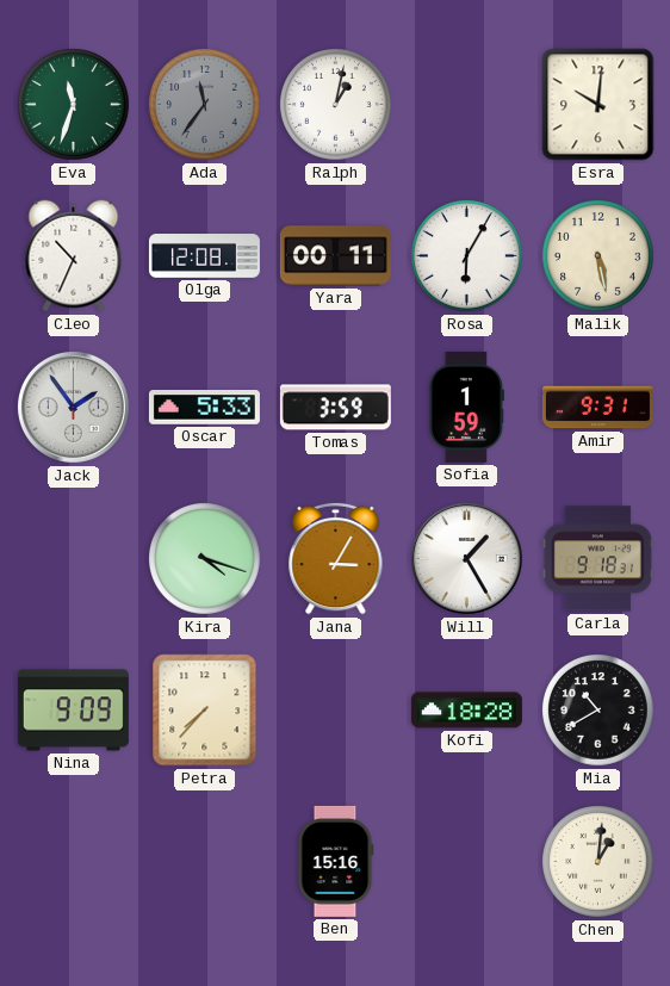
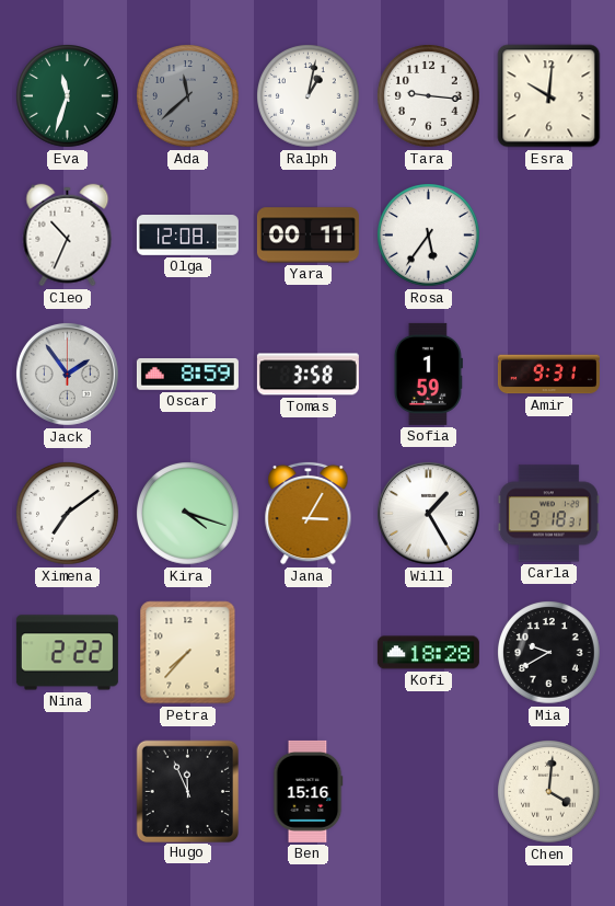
Ada: 11:36 -> 11:38 (188, 96)
Tara: none -> 9:16 (429, 96)
Rosa: 6:05 -> 5:36 (429, 236)
Malik: 5:28 -> none (598, 256)
Oscar: 5:33 -> 8:59 (187, 375)
Tomas: 3:59 -> 3:58 (307, 375)
Ximena: none -> 7:09 (68, 514)
Nina: 9:09 -> 2:22 (67, 653)
Mia: 10:40 -> 9:40 (549, 653)
Hugo: none -> 11:56 (187, 791)
Chen: 1:01 -> 4:01 (549, 792)
